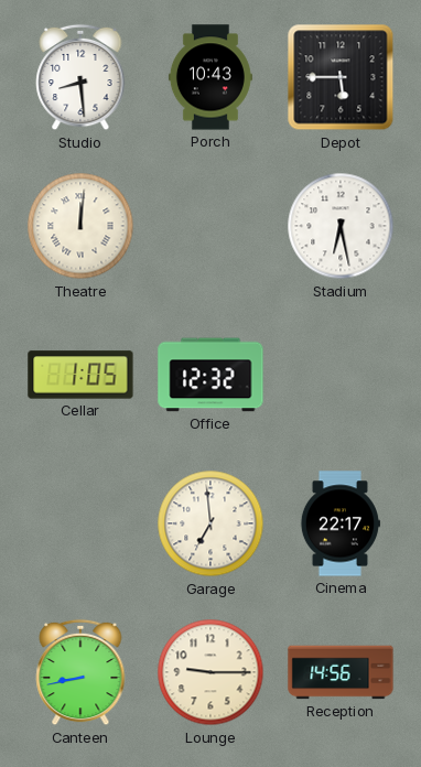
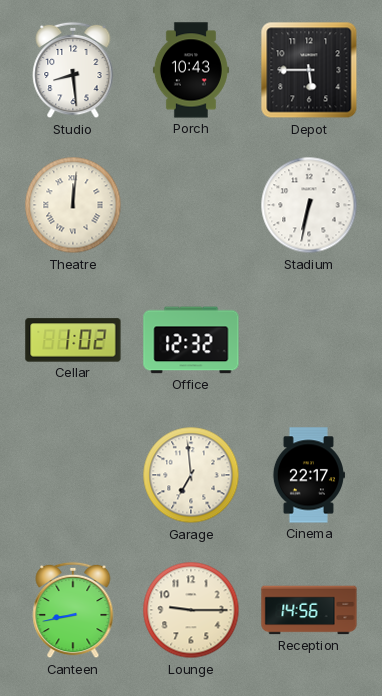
Stadium: 6:28 -> 6:32 (309, 205)
Cellar: 1:05 -> 1:02 (73, 340)
